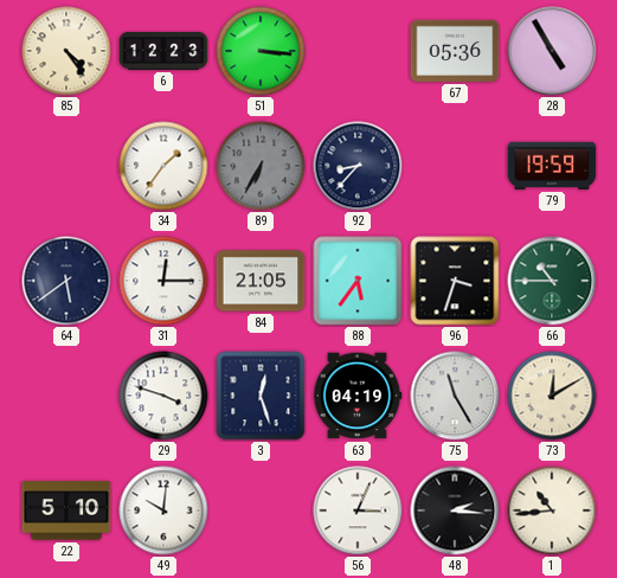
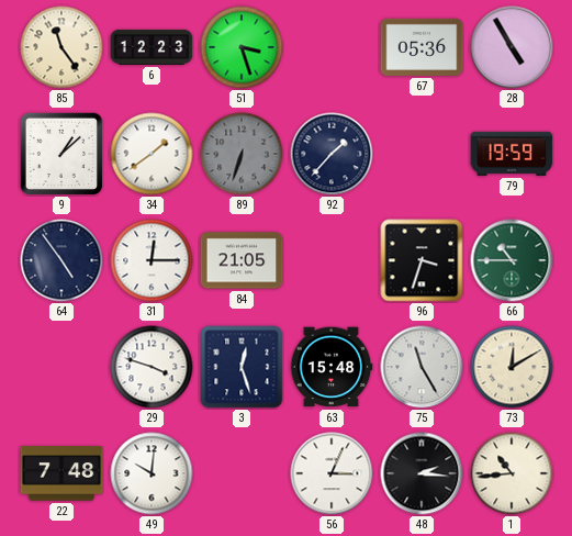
85: 4:24 -> 11:24 (61, 47)
51: 3:16 -> 3:27 (242, 47)
9: none -> 1:08 (60, 153)
34: 1:36 -> 1:39 (152, 154)
89: 6:35 -> 6:33 (242, 154)
92: 8:37 -> 1:37 (332, 154)
64: 5:39 -> 4:54 (61, 260)
88: 5:36 -> none (358, 281)
63: 04:19 -> 15:48 (332, 367)
22: 5:10 -> 7:48 (61, 473)
